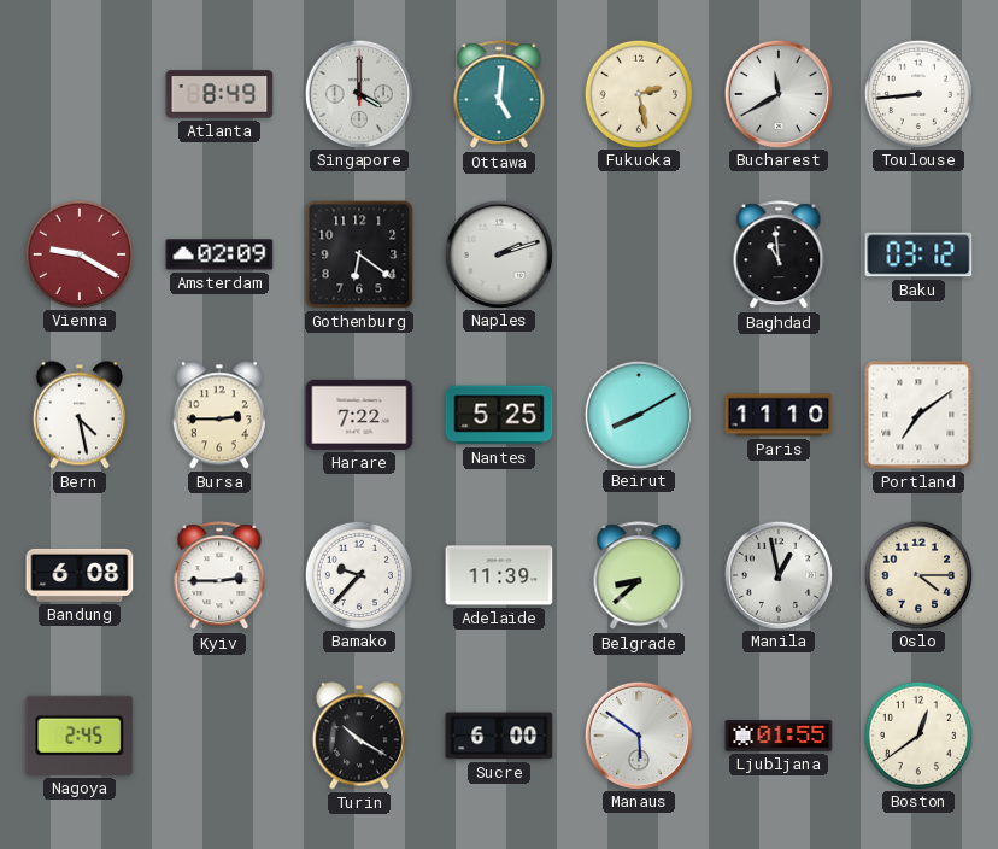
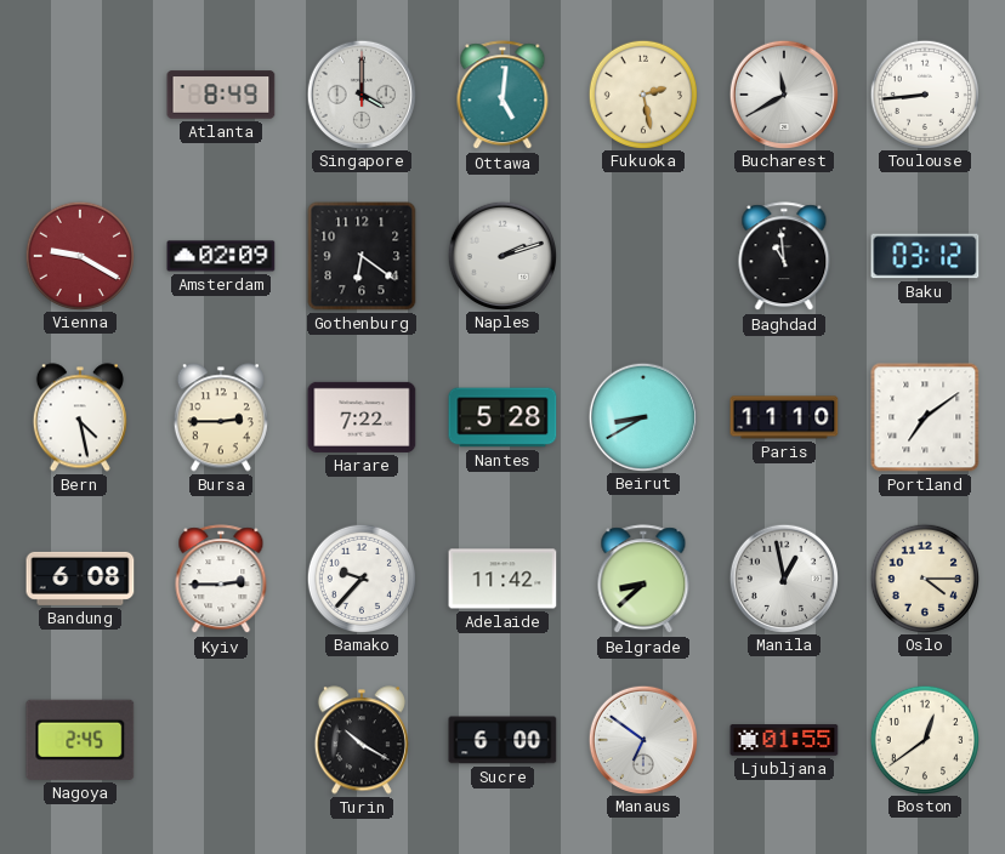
Nantes: 5:25 -> 5:28 (502, 417)
Beirut: 8:10 -> 8:40 (642, 416)
Adelaide: 11:39 -> 11:42 (502, 579)
Manaus: 5:51 -> 6:51 (642, 739)
